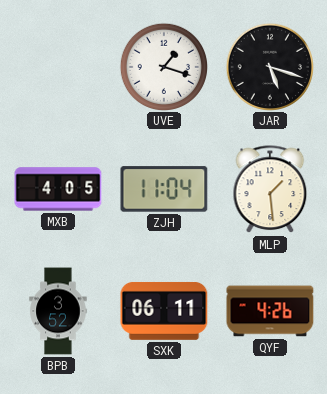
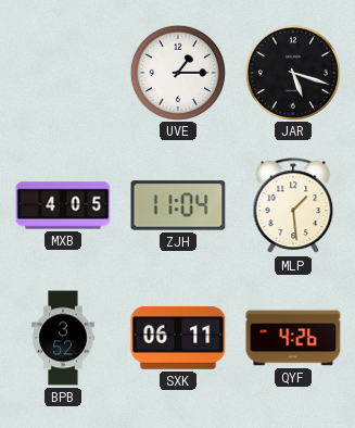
UVE: 1:18 -> 1:15 (177, 72)
